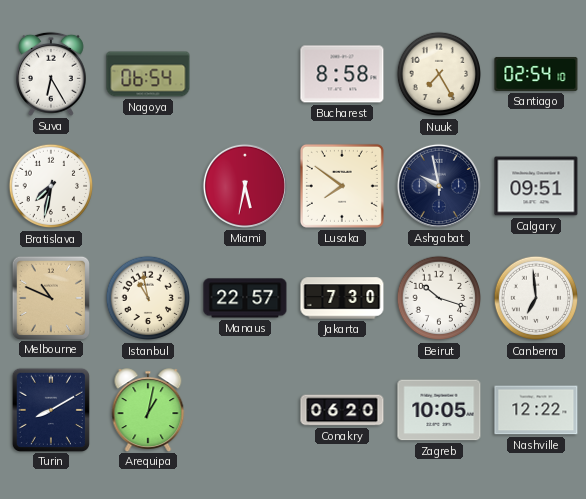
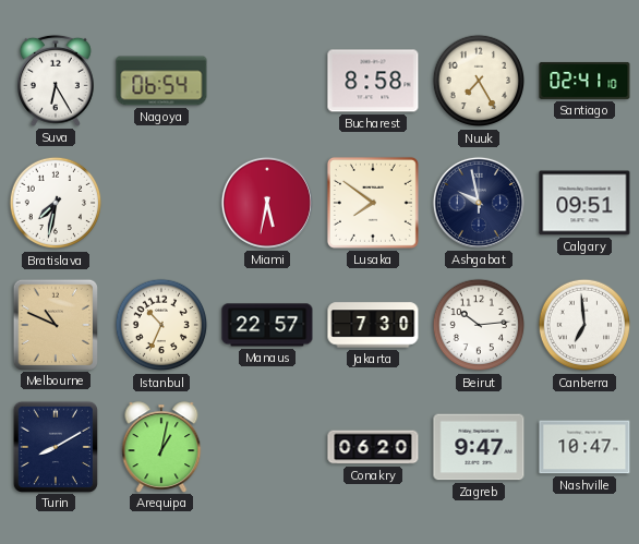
Santiago: 02:54 -> 02:41 (584, 81)
Istanbul: 10:58 -> 10:34 (161, 325)
Beirut: 10:18 -> 10:14 (479, 325)
Zagreb: 10:05 -> 9:47 (479, 447)
Nashville: 12:22 -> 10:47 (584, 447)
